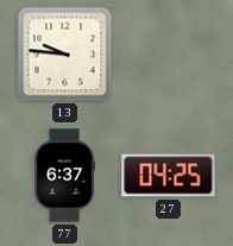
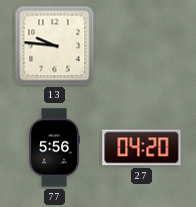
77: 6:37 -> 5:56 (54, 148)
27: 04:25 -> 04:20 (142, 148)
